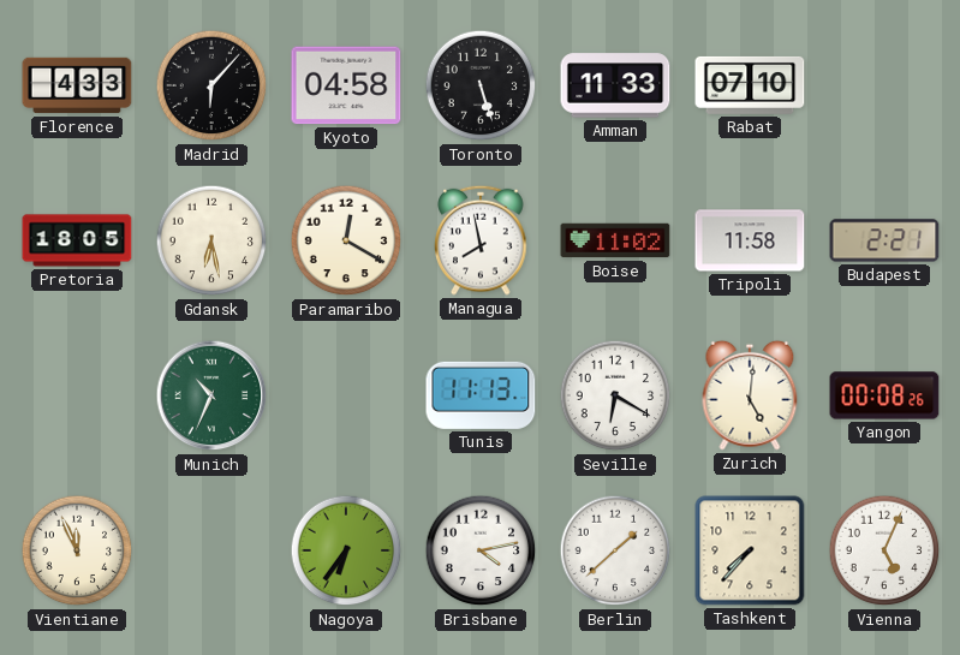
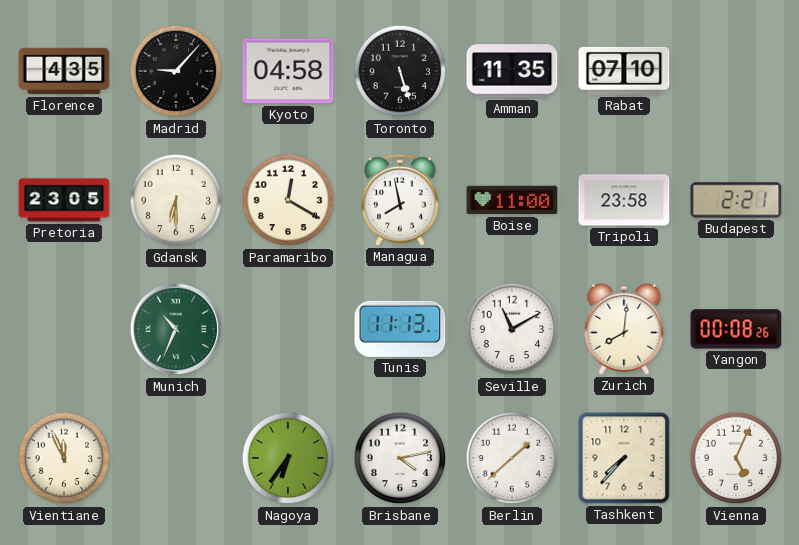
Florence: 4:33 -> 4:35 (64, 71)
Madrid: 6:07 -> 9:07 (176, 71)
Amman: 11:33 -> 11:35 (512, 71)
Pretoria: 18:05 -> 23:05 (64, 200)
Gdansk: 6:28 -> 6:30 (176, 200)
Boise: 11:02 -> 11:00 (512, 200)
Tripoli: 11:58 -> 23:58 (624, 200)
Seville: 6:20 -> 11:10 (512, 329)
Zurich: 5:01 -> 8:01 (624, 329)
